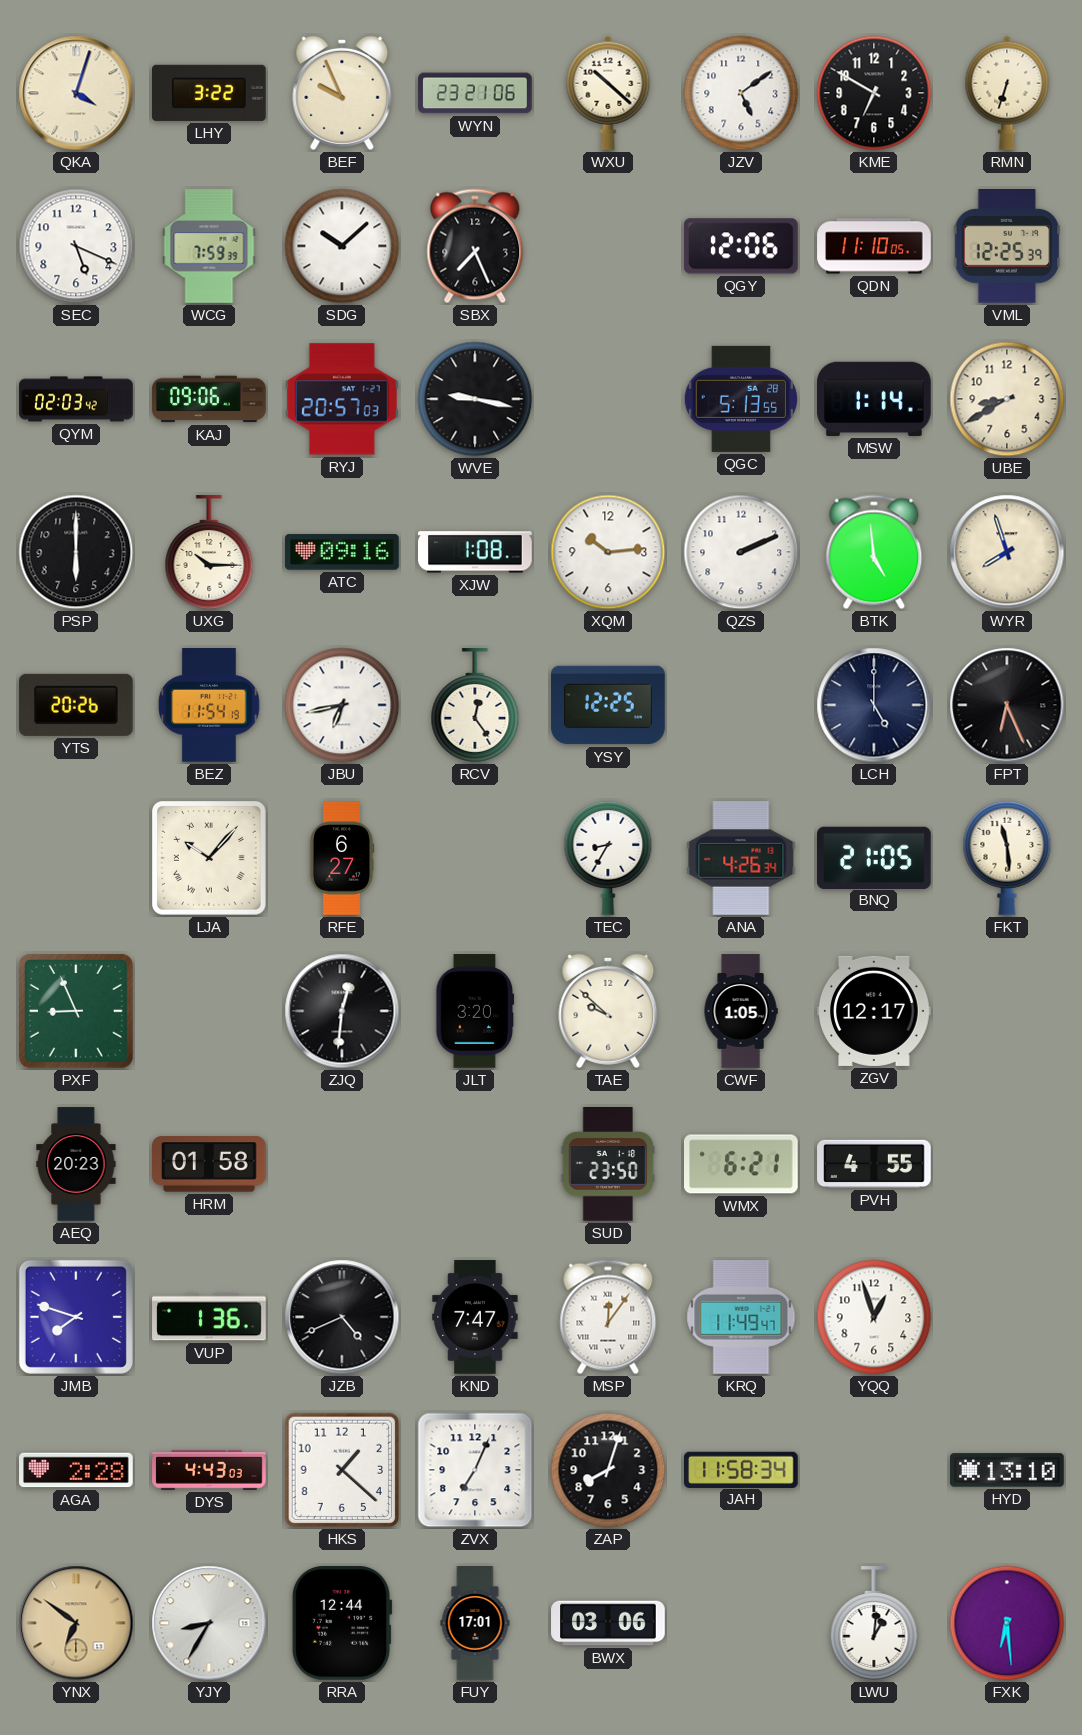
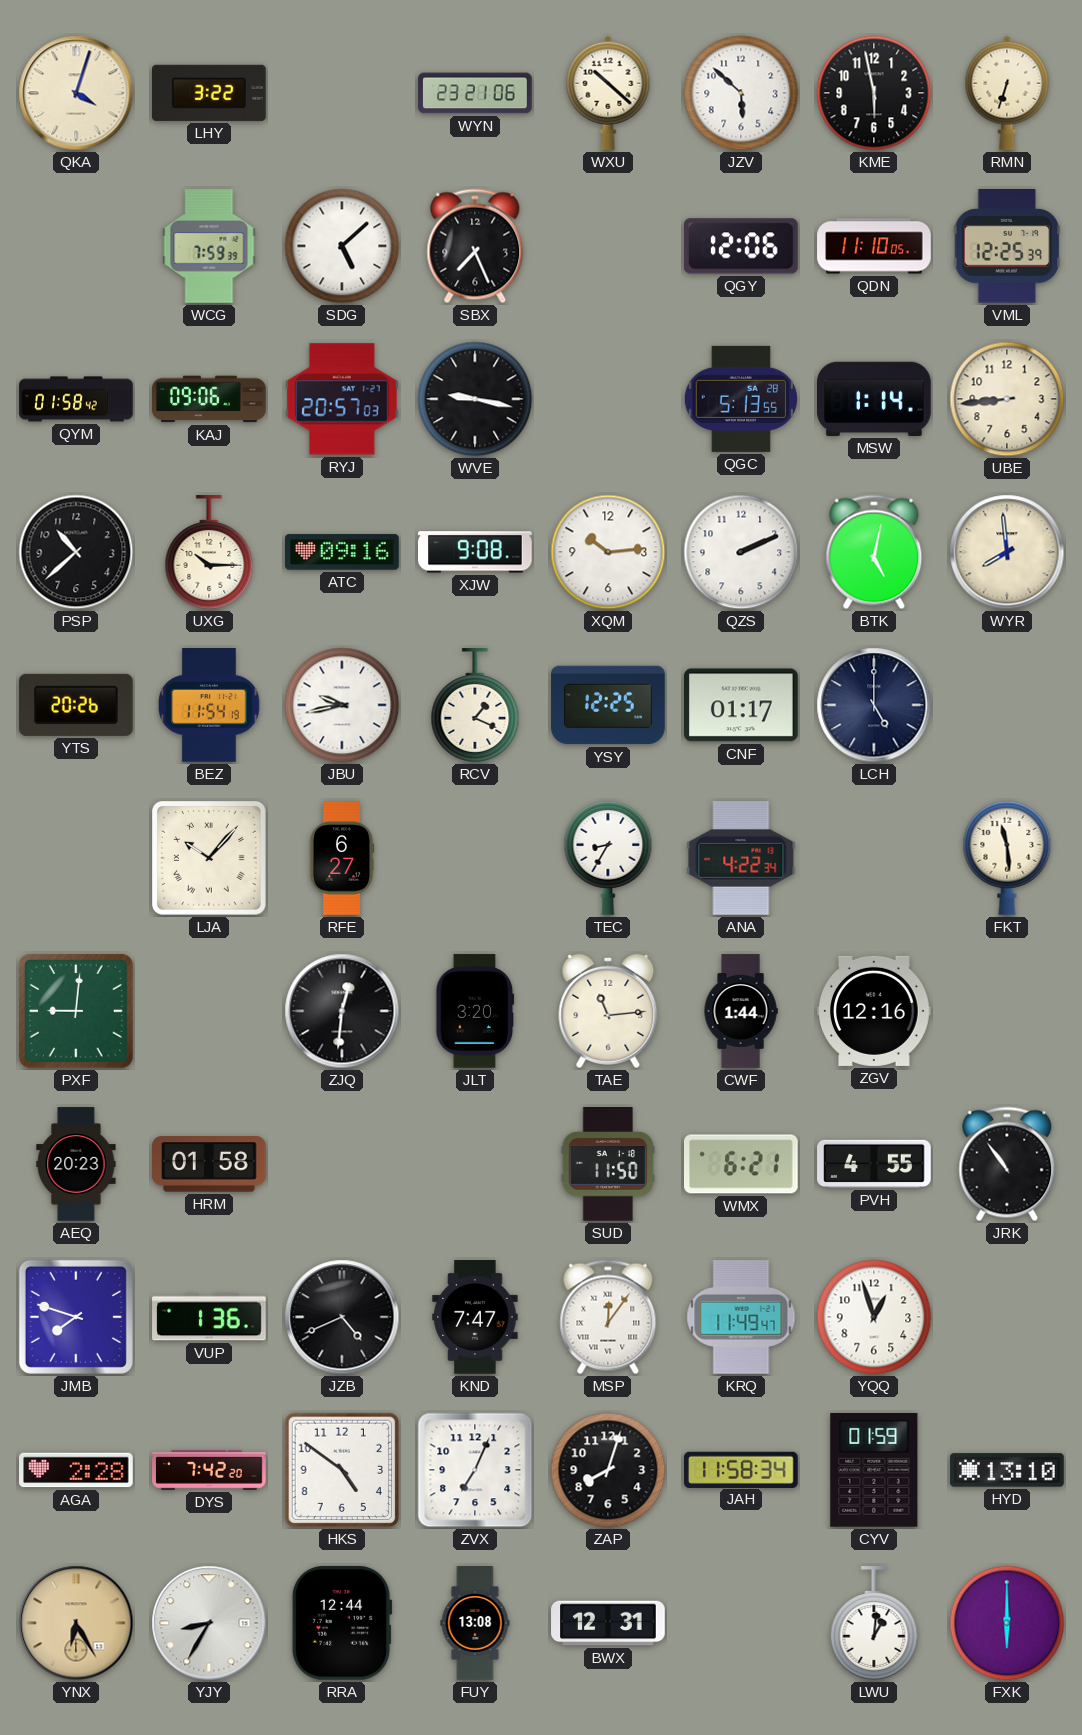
BEF: 9:56 -> none (342, 93)
JZV: 5:09 -> 5:52 (741, 93)
KME: 6:50 -> 5:58 (874, 93)
SEC: 5:19 -> none (76, 246)
SDG: 10:08 -> 5:08 (342, 246)
QYM: 02:03 -> 01:58 (76, 399)
UBE: 8:40 -> 8:44 (1007, 399)
PSP: 6:00 -> 10:38 (76, 552)
XJW: 1:08 -> 9:08 (476, 552)
BTK: 4:59 -> 5:02 (874, 552)
WYR: 7:57 -> 7:59 (1007, 552)
JBU: 6:43 -> 9:43 (342, 705)
RCV: 12:24 -> 1:19 (475, 705)
CNF: none -> 01:17 (742, 705)
FPT: 6:26 -> none (1007, 705)
ANA: 4:26 -> 4:22 (741, 859)
BNQ: 21:05 -> none (875, 857)
PXF: 8:56 -> 9:01 (77, 1012)
TAE: 9:52 -> 11:14 (608, 1011)
CWF: 1:05 -> 1:44 (741, 1011)
ZGV: 12:17 -> 12:16 (874, 1011)
SUD: 23:50 -> 11:50 (608, 1164)
JRK: none -> 10:54 (1007, 1164)
DYS: 4:43 -> 7:42 (209, 1470)
HKS: 1:22 -> 4:51 (342, 1470)
CYV: none -> 01:59 (874, 1470)
YNX: 6:51 -> 6:25 (76, 1623)
FUY: 17:01 -> 13:08 (475, 1623)
BWX: 03:06 -> 12:31 (608, 1623)
FXK: 6:29 -> 6:00 (1007, 1623)
